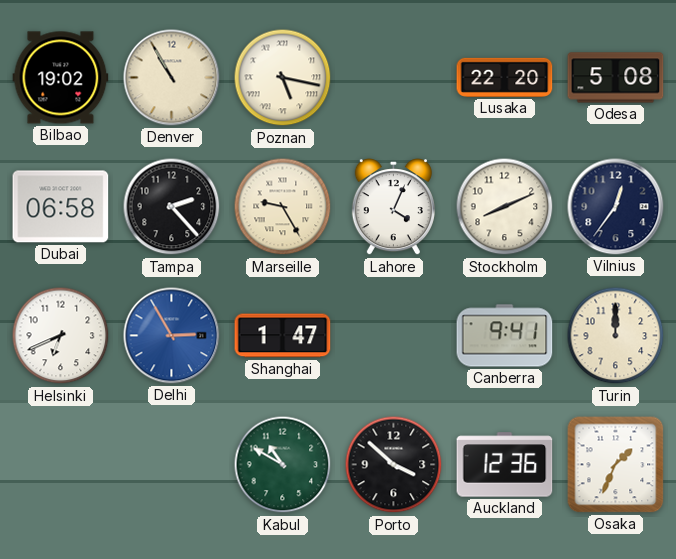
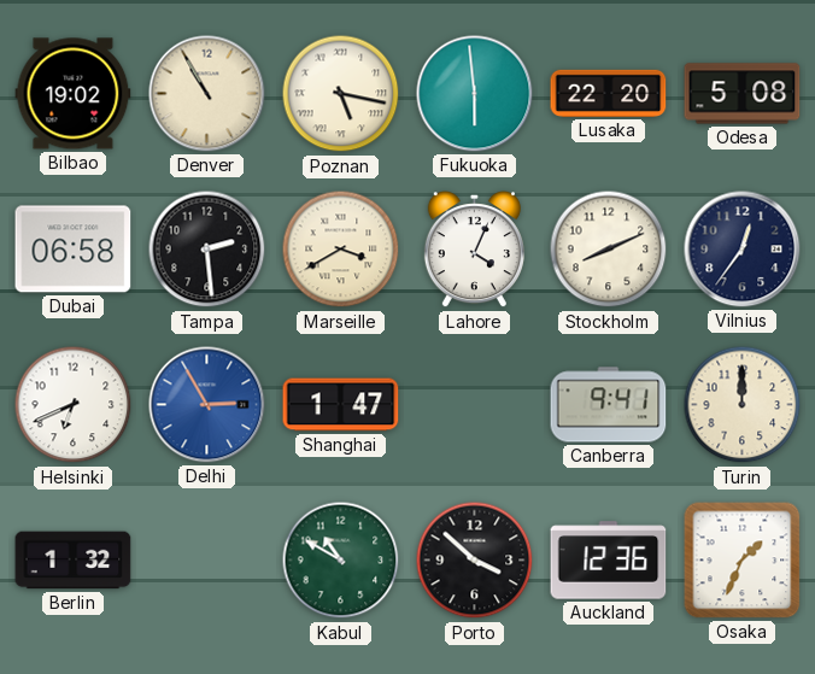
Fukuoka: none -> 5:59 (475, 94)
Tampa: 2:23 -> 2:29 (207, 250)
Marseille: 9:25 -> 3:40 (341, 250)
Berlin: none -> 1:32 (74, 561)
